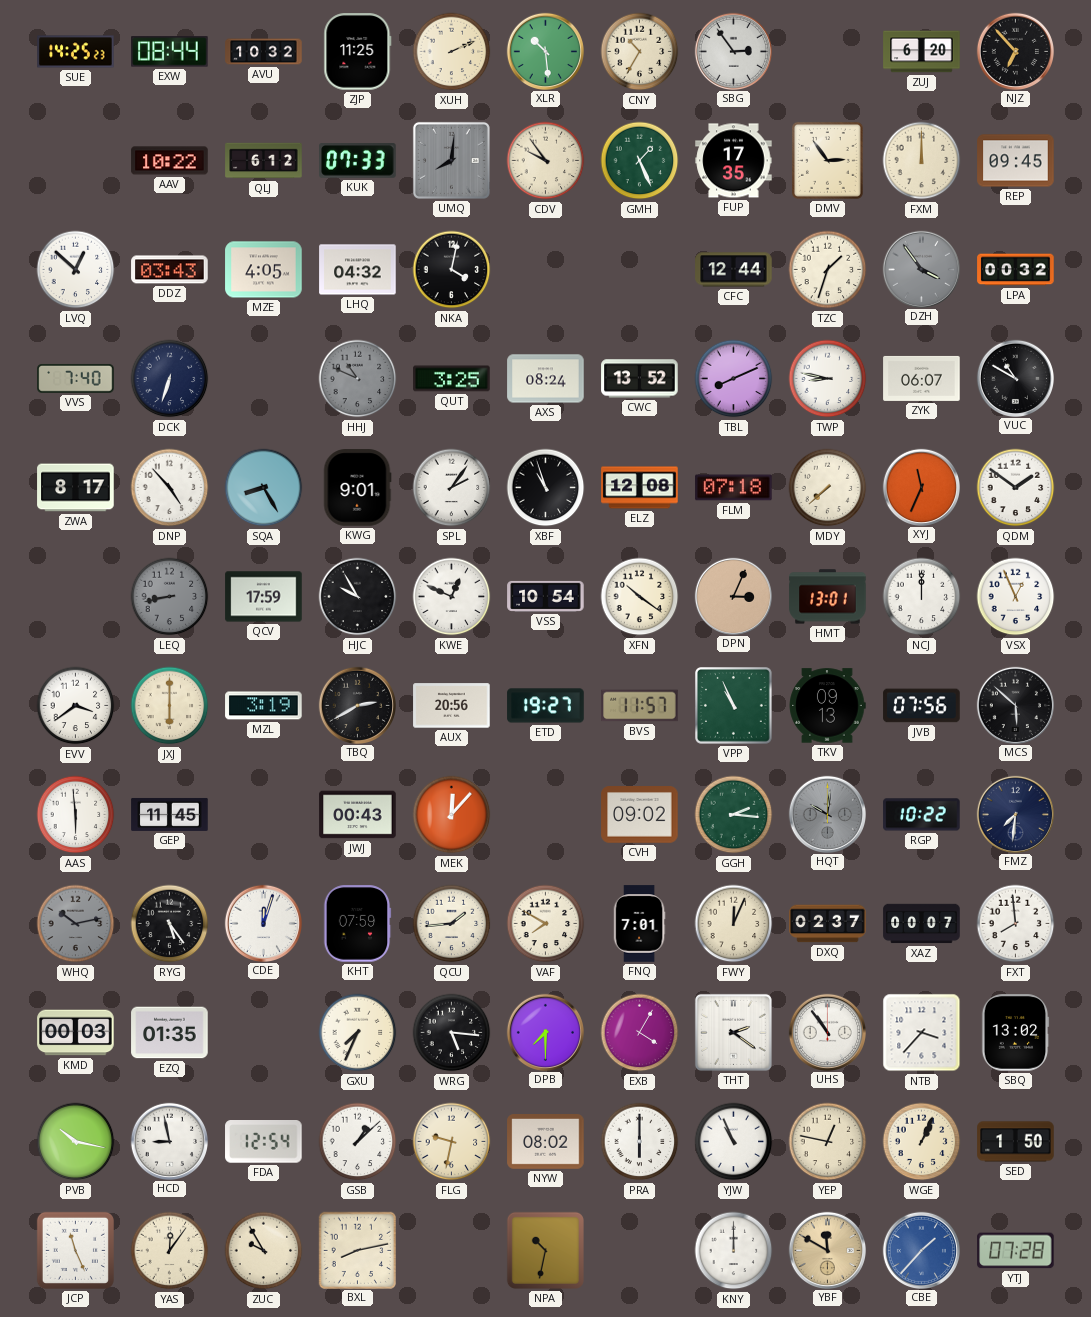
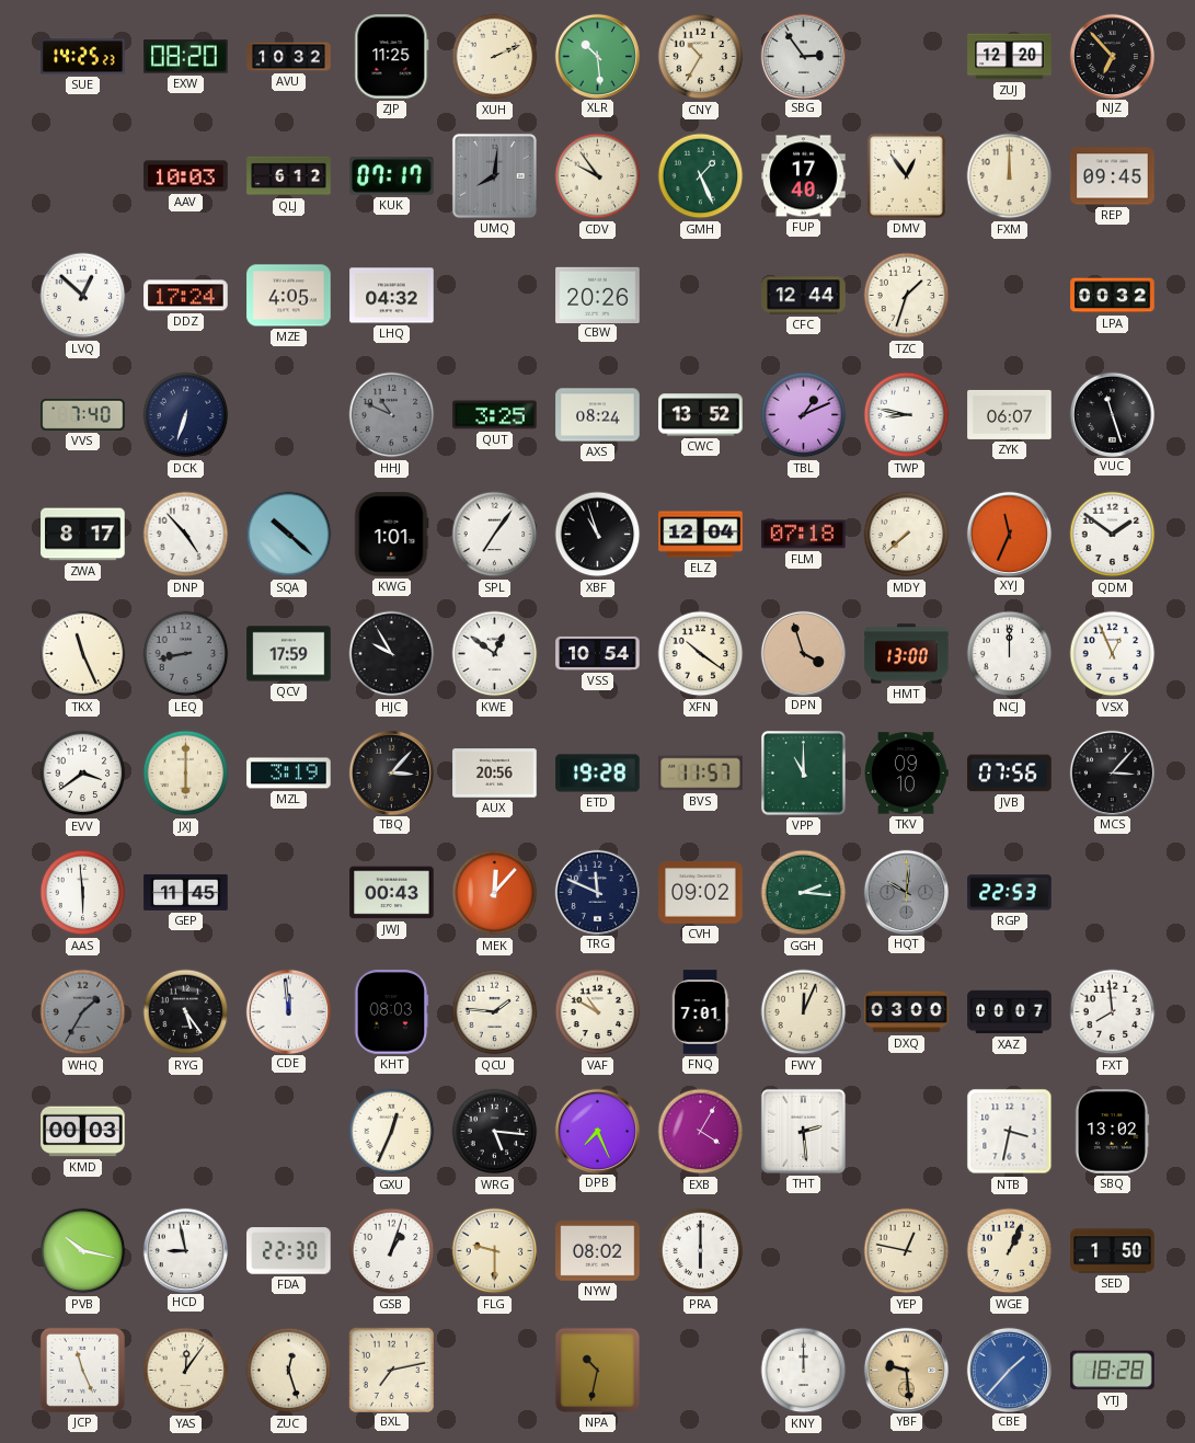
EXW: 08:44 -> 08:20 (186, 57)
ZUJ: 6:20 -> 12:20 (1010, 57)
AAV: 10:22 -> 10:03 (186, 176)
KUK: 07:33 -> 07:17 (392, 176)
FUP: 17:35 -> 17:40 (804, 176)
DMV: 2:54 -> 12:54 (906, 175)
DDZ: 03:43 -> 17:24 (186, 296)
NKA: 4:02 -> none (452, 270)
CBW: none -> 20:26 (598, 295)
DZH: 3:54 -> none (921, 269)
TBL: 8:11 -> 1:11 (804, 415)
VUC: 10:50 -> 11:27 (1112, 414)
SQA: 8:25 -> 10:22 (289, 535)
KWG: 9:01 -> 1:01 (391, 535)
SPL: 2:06 -> 7:06 (495, 535)
ELZ: 12:08 -> 12:04 (701, 535)
TKX: none -> 11:26 (83, 654)
KWE: 12:49 -> 12:51 (495, 654)
DPN: 3:04 -> 3:57 (803, 653)
HMT: 13:01 -> 13:00 (907, 654)
TBQ: 2:40 -> 3:07 (391, 772)
ETD: 19:27 -> 19:28 (598, 774)
VPP: 10:56 -> 11:00 (804, 774)
TKV: 09:13 -> 09:10 (906, 774)
MCS: 5:52 -> 3:07 (1112, 772)
TRG: none -> 11:49 (597, 892)
RGP: 10:22 -> 22:53 (1010, 893)
FMZ: 7:31 -> none (1015, 814)
WHQ: 10:13 -> 1:35 (83, 1012)
CDE: 12:03 -> 11:59 (288, 1011)
KHT: 07:59 -> 08:03 (391, 1012)
QCU: 1:44 -> 1:46 (495, 1012)
VAF: 7:50 -> 10:50 (598, 1012)
DXQ: 02:37 -> 03:00 (907, 1012)
EZQ: 01:35 -> none (170, 1033)
GXU: 7:34 -> 12:34 (392, 1132)
DPB: 7:30 -> 7:26 (597, 1131)
THT: 2:21 -> 2:29 (803, 1131)
UHS: 10:54 -> none (827, 1032)
NTB: 3:37 -> 3:32 (1010, 1132)
FDA: 12:54 -> 22:30 (289, 1251)
GSB: 1:08 -> 1:03 (392, 1251)
FLG: 9:32 -> 9:30 (495, 1251)
YJW: 10:56 -> none (734, 1142)
ZUC: 9:55 -> 12:27 (289, 1371)
BXL: 8:13 -> 7:13 (391, 1370)
YBF: 11:50 -> 9:29 (906, 1370)
YTJ: 07:28 -> 18:28 (1113, 1371)
